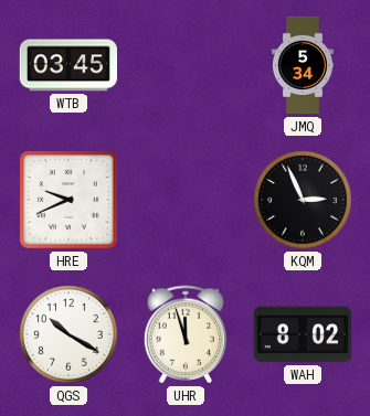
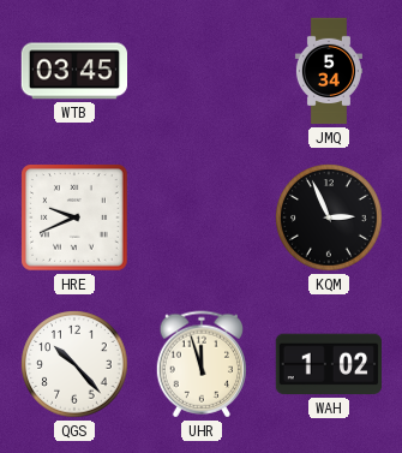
QGS: 10:20 -> 10:23 (74, 364)
WAH: 8:02 -> 1:02 (328, 364)
